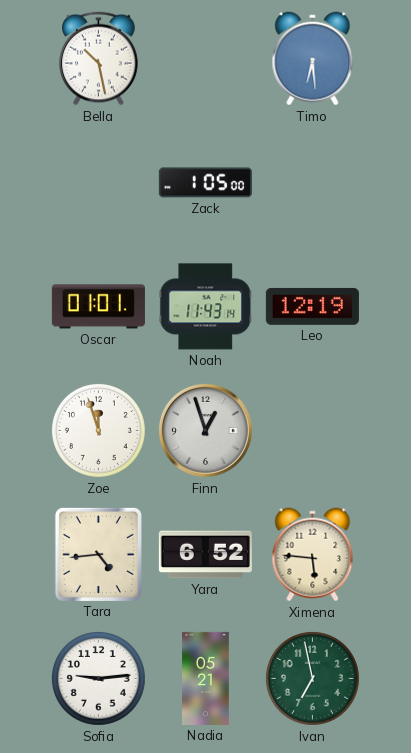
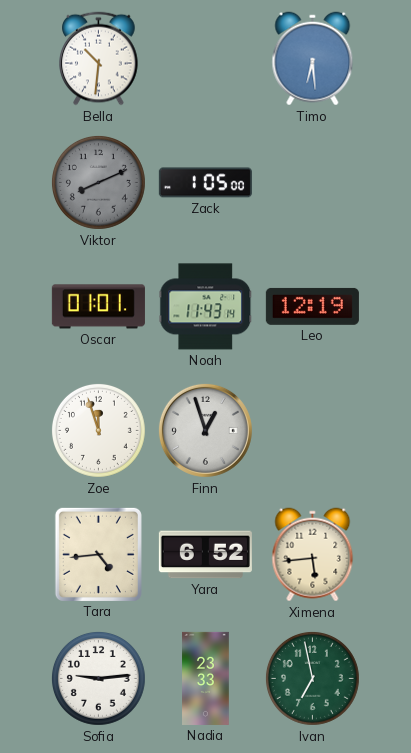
Bella: 10:28 -> 10:31 (99, 59)
Viktor: none -> 8:11 (98, 182)
Ximena: 5:46 -> 5:44 (313, 555)
Nadia: 05:21 -> 23:33 (206, 678)
